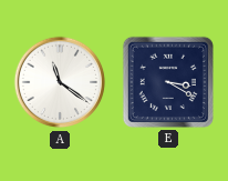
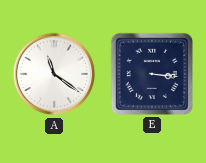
E: 3:20 -> 3:16 (152, 74)
